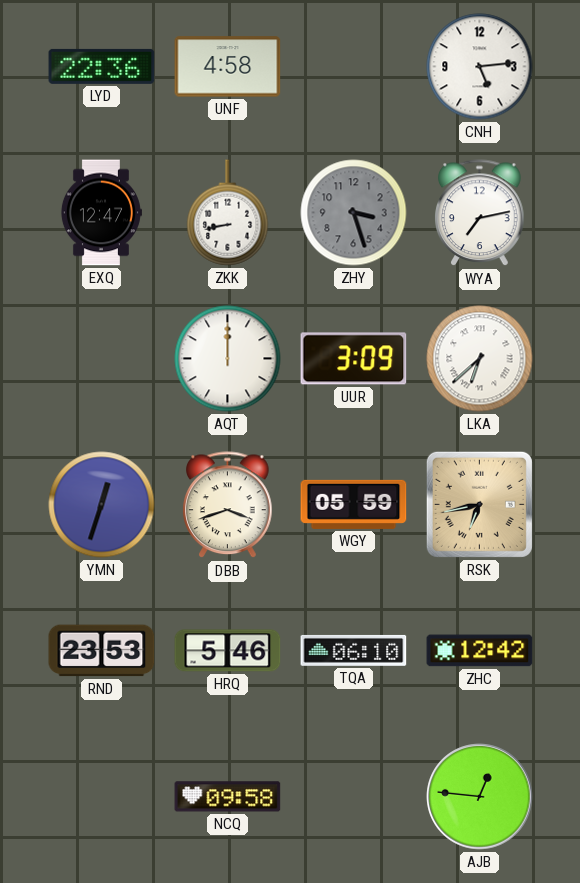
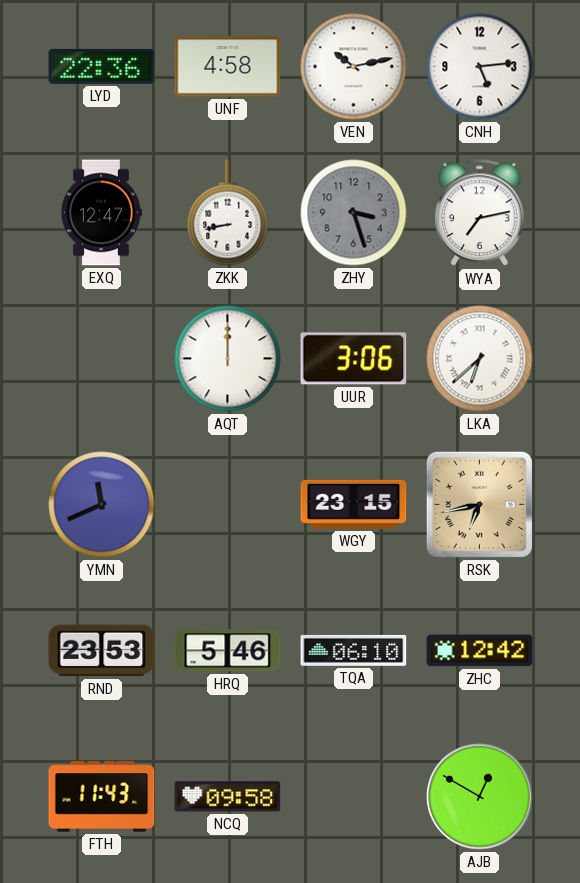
VEN: none -> 10:13 (354, 67)
UUR: 3:09 -> 3:06 (354, 359)
YMN: 12:33 -> 11:41 (102, 505)
DBB: 3:42 -> none (228, 505)
WGY: 05:59 -> 23:15 (354, 504)
FTH: none -> 11:43 (102, 797)
AJB: 12:46 -> 12:50 (480, 797)
